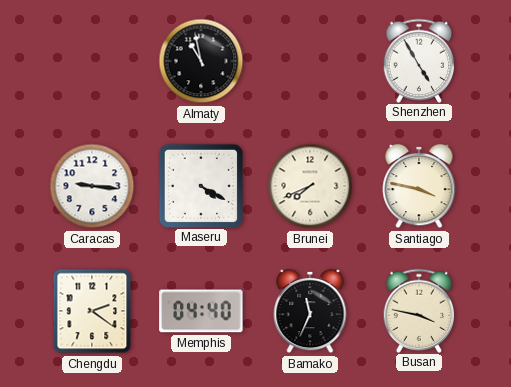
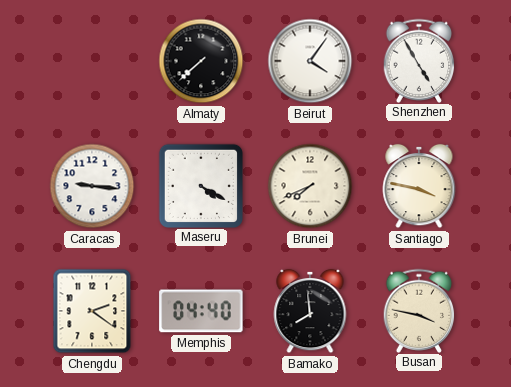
Almaty: 10:58 -> 7:38 (201, 61)
Beirut: none -> 4:06 (310, 61)
Bamako: 11:34 -> 7:59 (310, 311)
